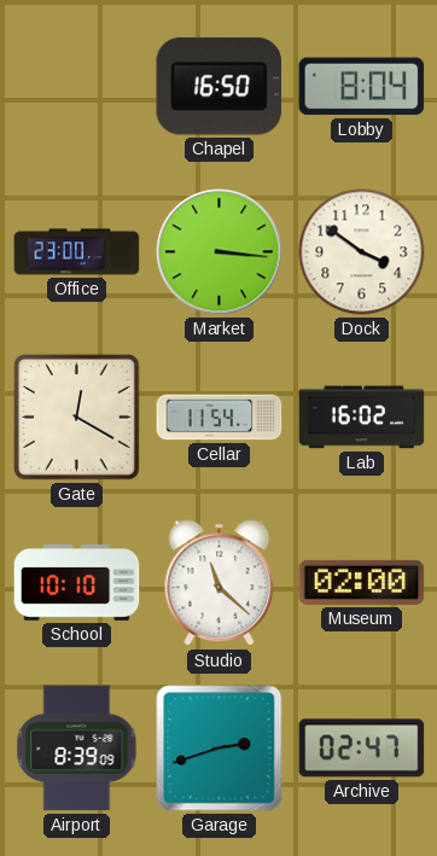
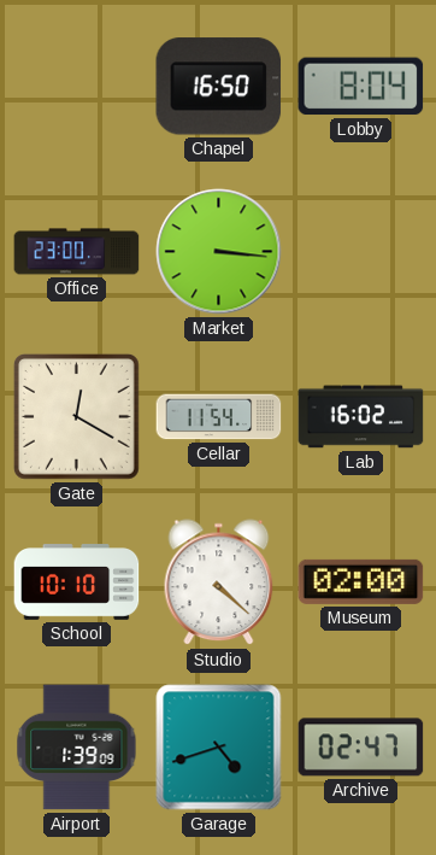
Dock: 3:51 -> none (362, 252)
Studio: 11:22 -> 4:22 (219, 582)
Airport: 8:39 -> 1:39 (77, 748)
Garage: 2:42 -> 4:42 (219, 748)
